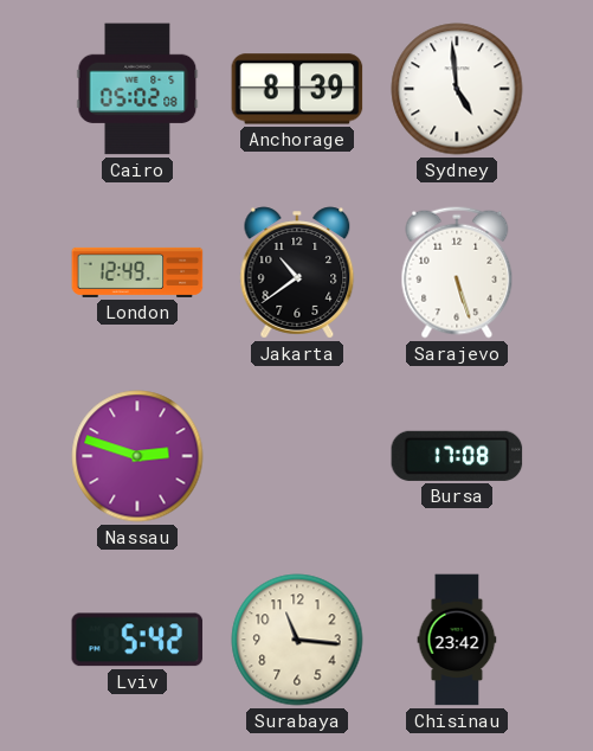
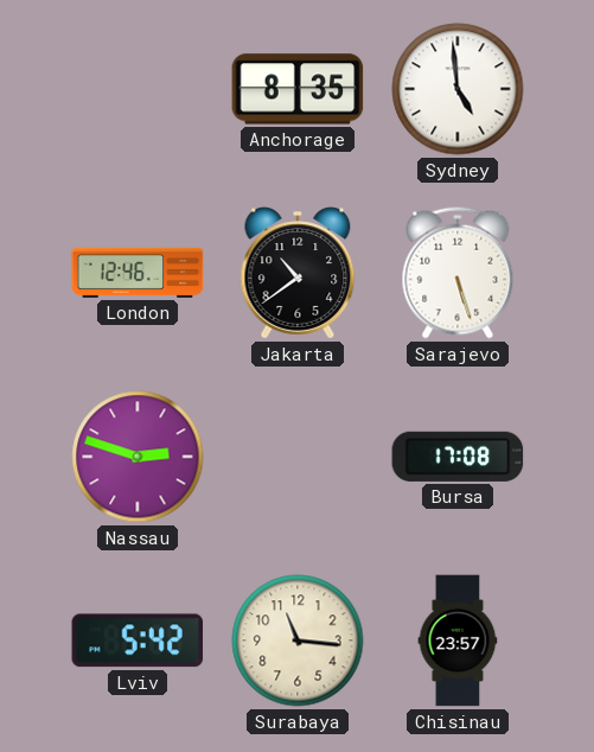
Cairo: 05:02 -> none (137, 89)
Anchorage: 8:39 -> 8:35 (298, 89)
London: 12:49 -> 12:46 (138, 273)
Chisinau: 23:42 -> 23:57 (458, 641)
